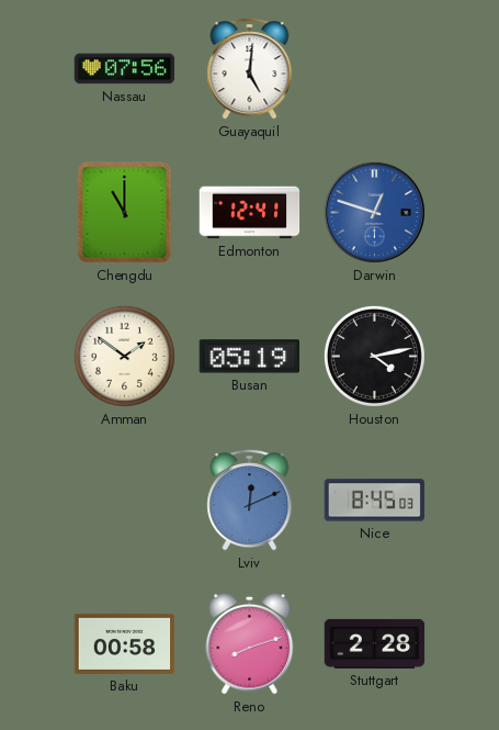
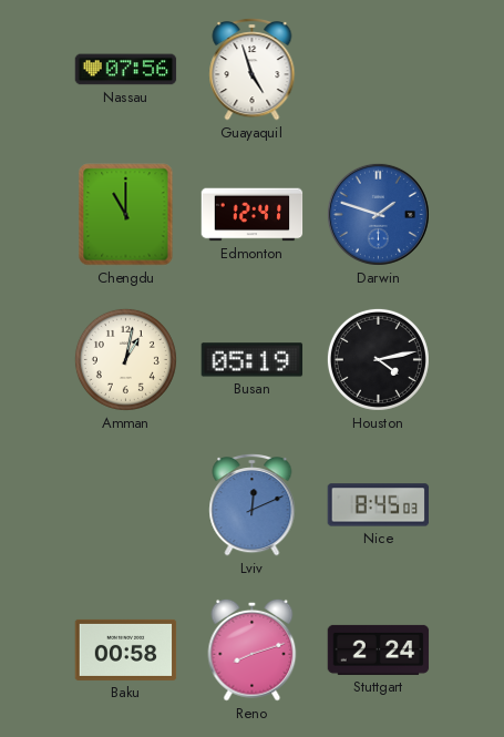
Guayaquil: 5:01 -> 4:57 (253, 70)
Darwin: 12:48 -> 1:48 (378, 214)
Amman: 1:51 -> 1:02 (125, 359)
Stuttgart: 2:28 -> 2:24 (379, 649)
